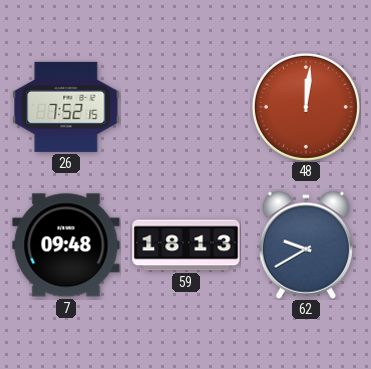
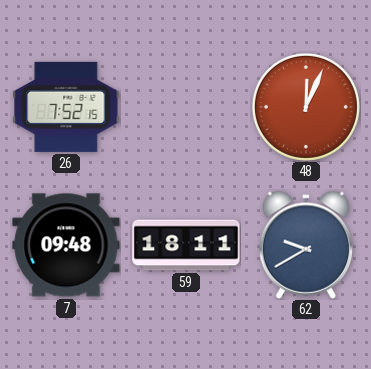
48: 12:01 -> 12:04 (306, 107)
59: 18:13 -> 18:11 (186, 245)
